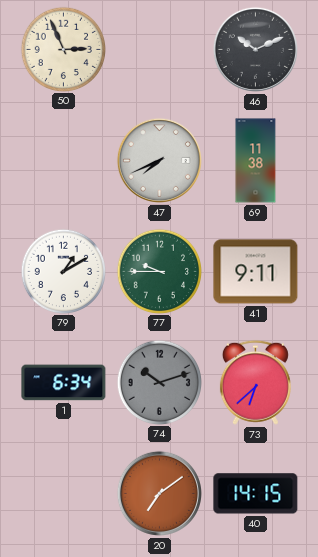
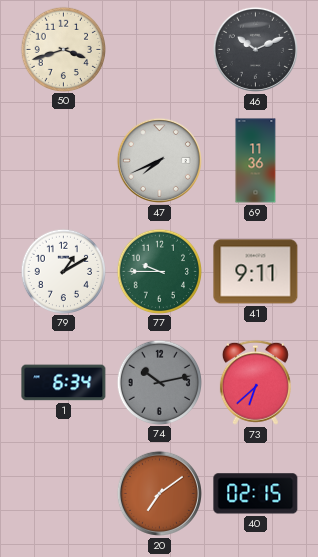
50: 2:56 -> 3:42 (63, 49)
69: 11:38 -> 11:36 (256, 161)
74: 10:12 -> 10:13 (159, 382)
40: 14:15 -> 02:15 (256, 494)
